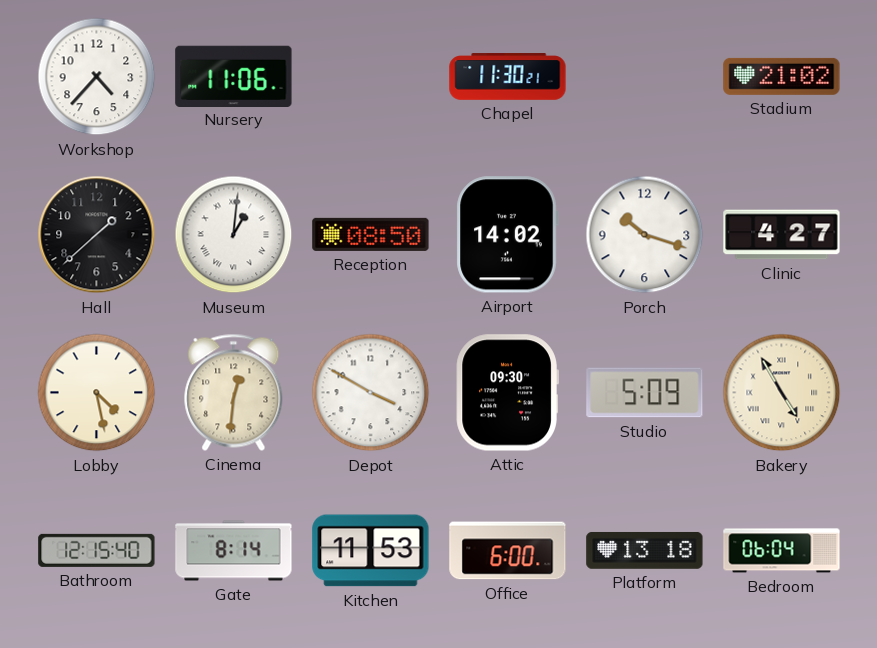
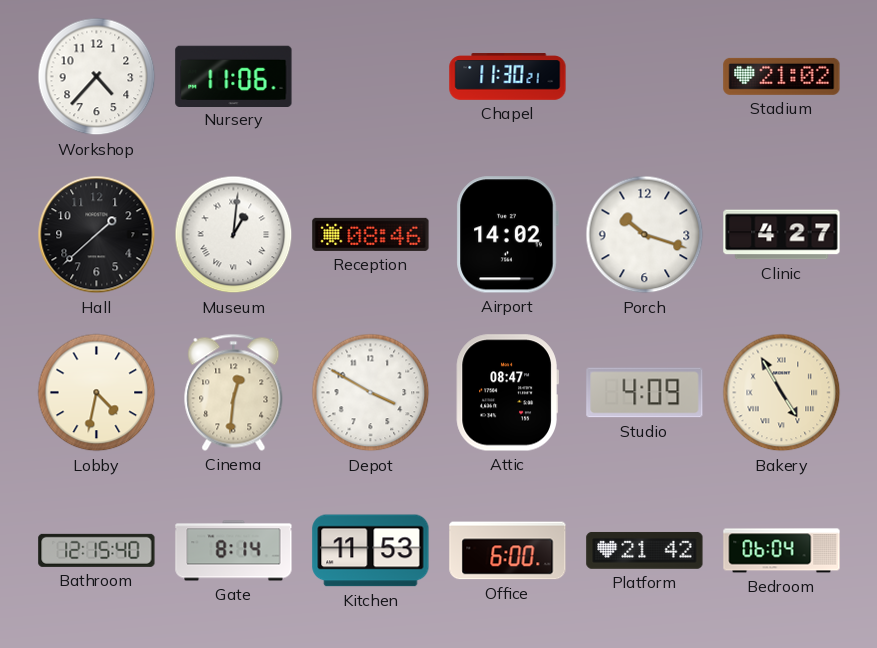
Reception: 08:50 -> 08:46 (371, 234)
Lobby: 4:28 -> 4:32 (97, 393)
Attic: 09:30 -> 08:47 (507, 393)
Studio: 5:09 -> 4:09 (645, 393)
Platform: 13:18 -> 21:42 (645, 550)
